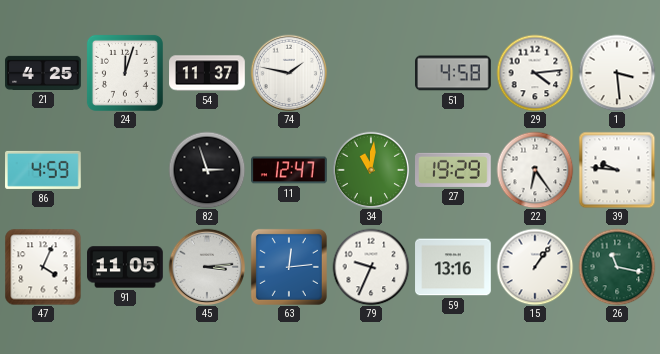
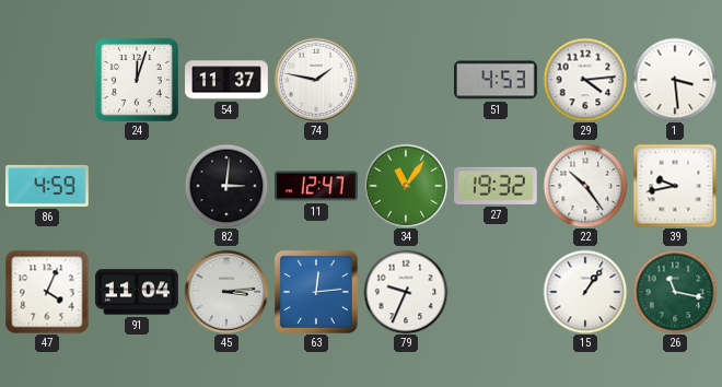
21: 4:25 -> none (43, 73)
51: 4:58 -> 4:53 (496, 80)
82: 2:57 -> 3:01 (226, 186)
34: 11:01 -> 11:06 (406, 186)
27: 19:29 -> 19:32 (497, 186)
22: 6:24 -> 10:24 (585, 186)
39: 9:46 -> 9:43 (675, 186)
91: 11:05 -> 11:04 (137, 292)
59: 13:16 -> none (453, 267)
